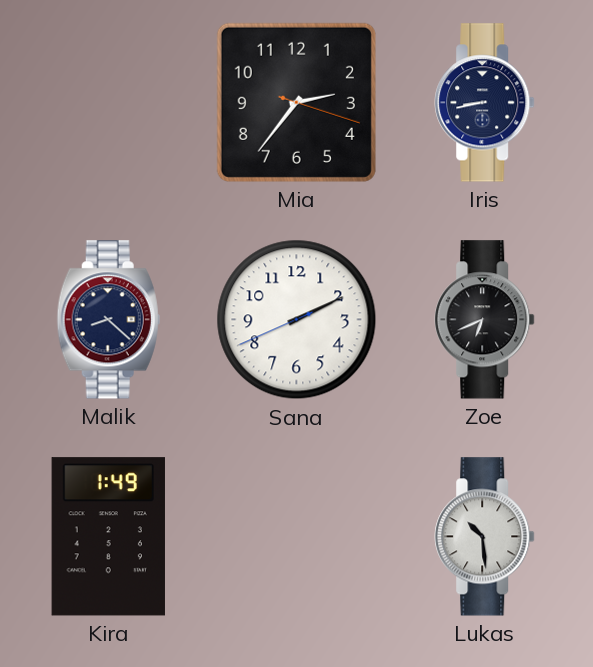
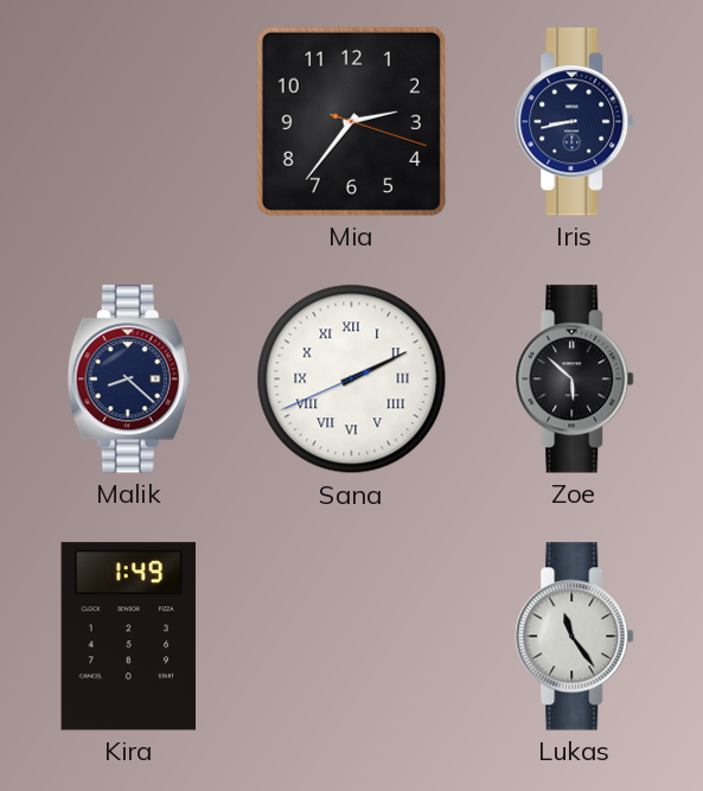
Sana numerals: Arabic -> Roman (352, 379)
Zoe: 6:41 -> 5:52 (575, 379)
Lukas: 10:29 -> 11:24 (575, 637)
